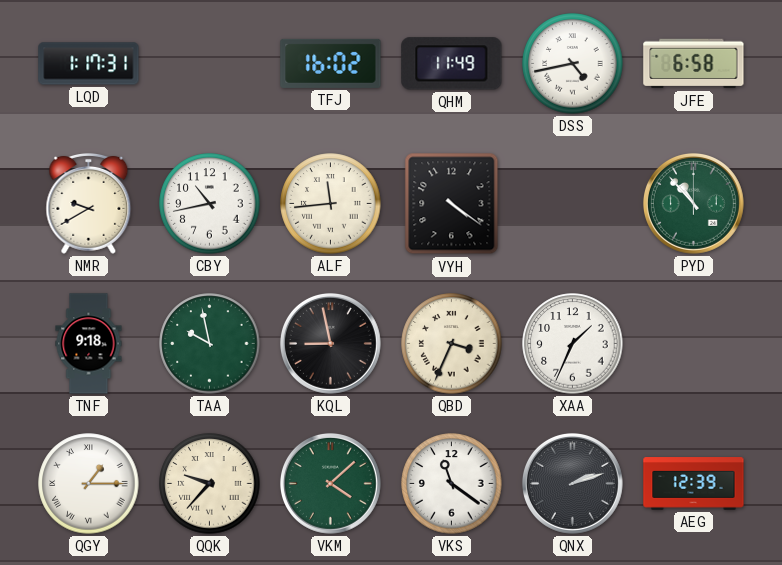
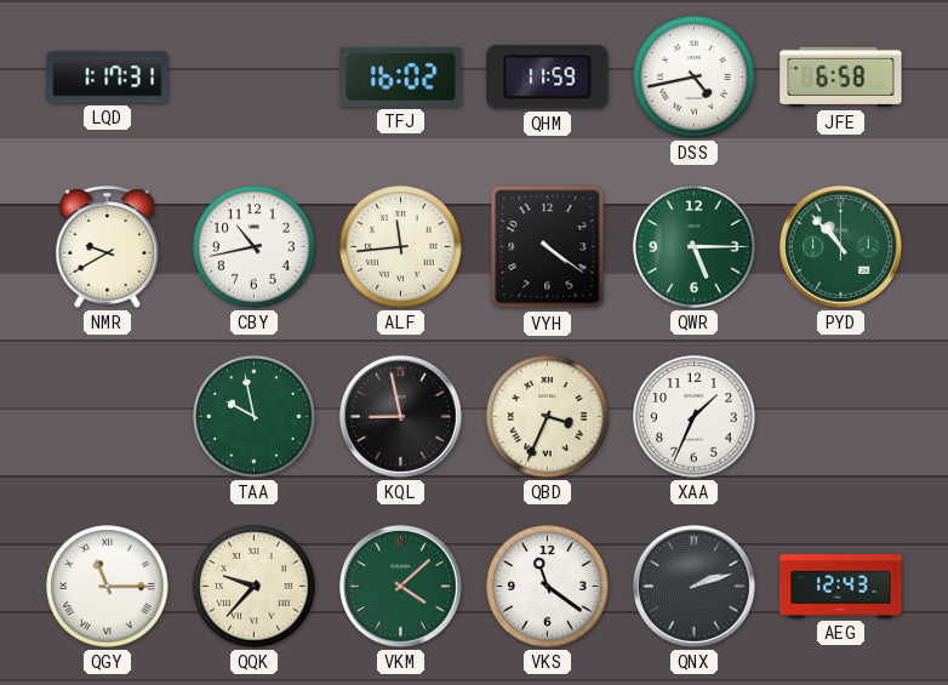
QHM: 11:49 -> 11:59 (548, 78)
QWR: none -> 5:15 (695, 247)
TNF: 9:18 -> none (89, 344)
QGY: 1:15 -> 11:15 (108, 587)
AEG: 12:39 -> 12:43 (841, 587)
